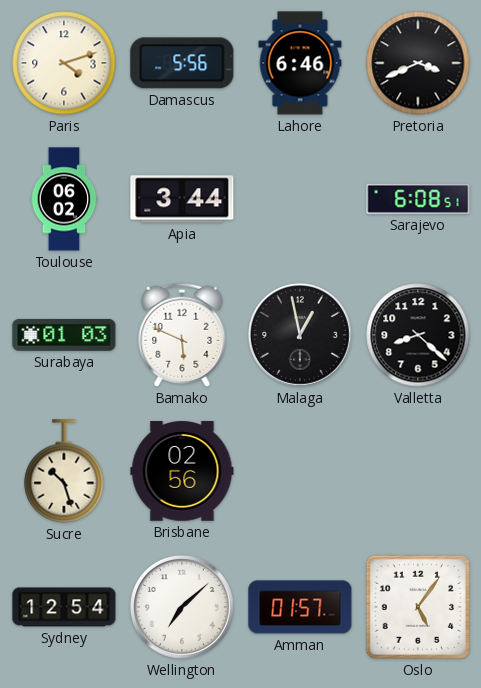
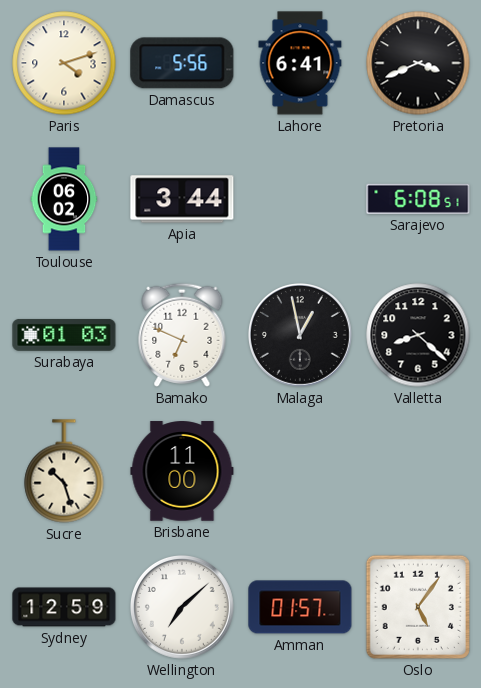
Lahore: 6:46 -> 6:41 (300, 63)
Bamako: 5:49 -> 6:49 (182, 335)
Brisbane: 02:56 -> 11:00 (182, 471)
Sydney: 12:54 -> 12:59 (64, 607)
